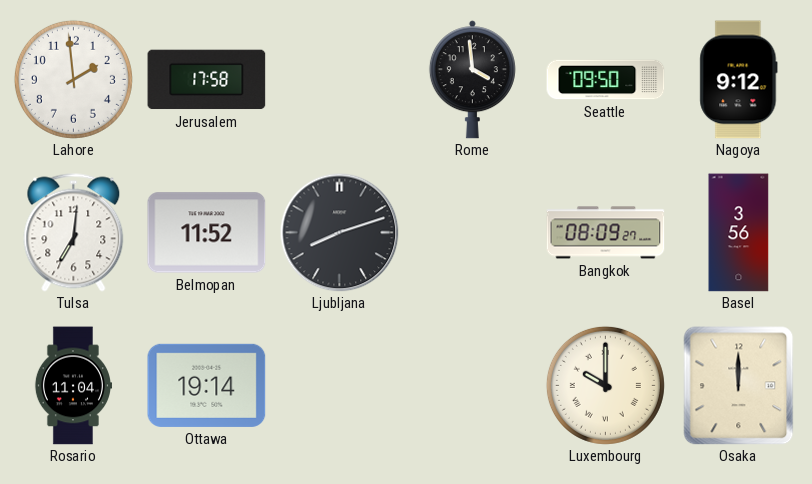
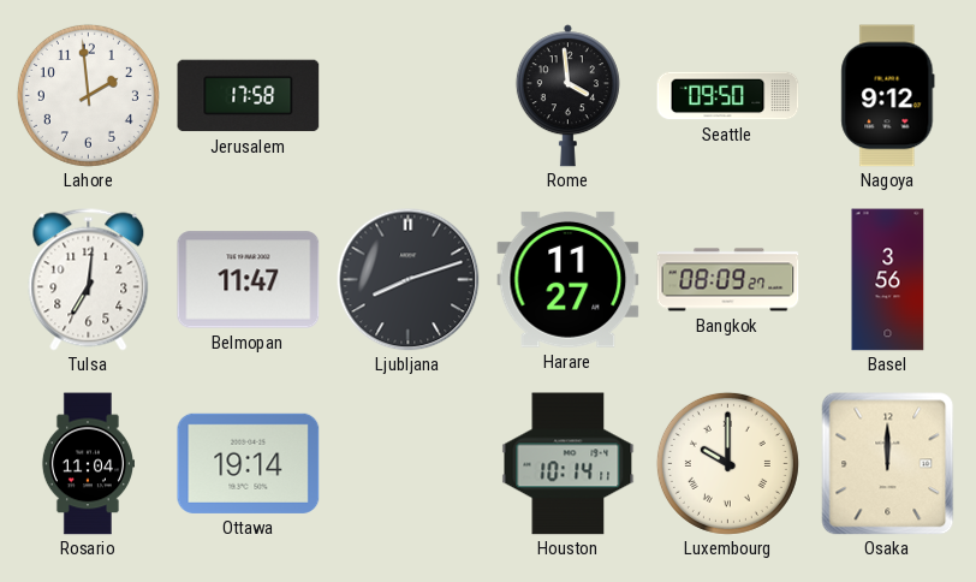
Belmopan: 11:52 -> 11:47 (249, 280)
Harare: none -> 11:27 (569, 280)
Houston: none -> 10:14 (569, 464)
